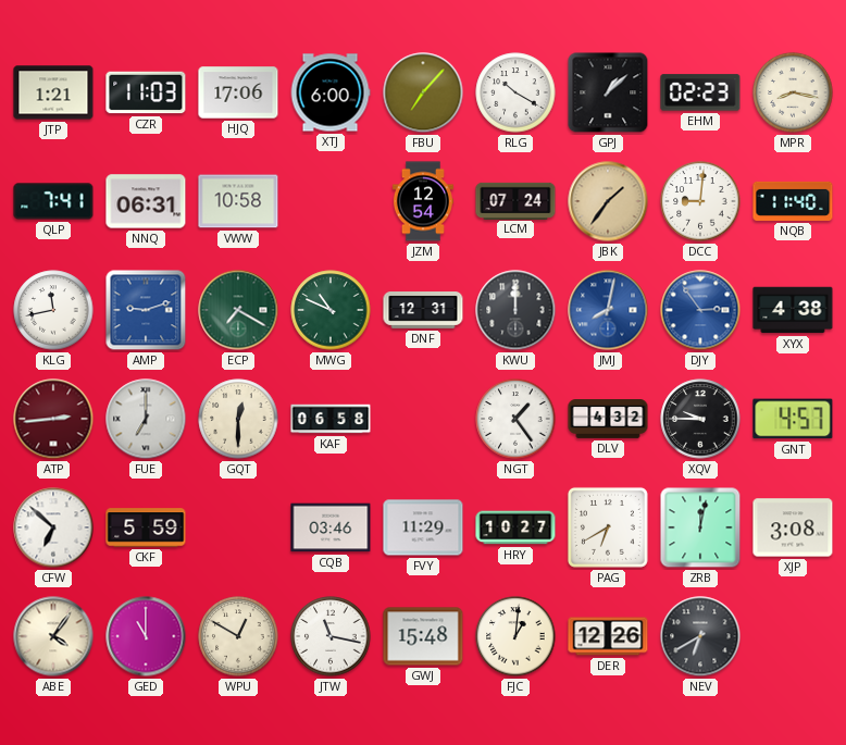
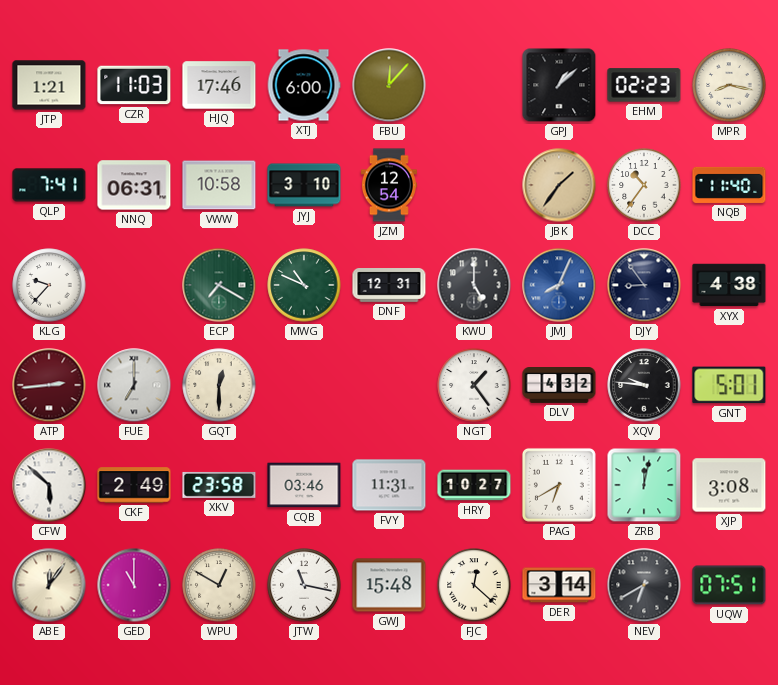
HJQ: 17:06 -> 17:46 (219, 85)
FBU: 7:07 -> 12:07 (389, 85)
RLG: 10:20 -> none (515, 92)
JYJ: none -> 3:10 (304, 185)
LCM: 07:24 -> none (515, 200)
DCC: 9:01 -> 10:36 (644, 185)
KLG: 11:43 -> 9:37 (49, 285)
AMP: 9:12 -> none (146, 310)
KWU: 12:00 -> 5:00 (474, 285)
JMJ: 8:02 -> 8:04 (559, 285)
DJY: 2:54 -> 8:54 (644, 285)
DJY dial: blue -> navy (644, 285)
KAF: 06:58 -> none (331, 419)
XQV: 9:45 -> 9:46 (644, 385)
GNT: 4:57 -> 5:01 (729, 385)
CFW: 6:52 -> 5:52 (49, 485)
CKF: 5:59 -> 2:49 (134, 485)
XKV: none -> 23:58 (219, 485)
FVY: 11:29 -> 11:31 (389, 485)
ABE: 4:06 -> 12:06 (49, 585)
FJC: 1:01 -> 12:22 (474, 585)
DER: 12:26 -> 3:14 (559, 585)
UQW: none -> 07:51 (729, 585)
